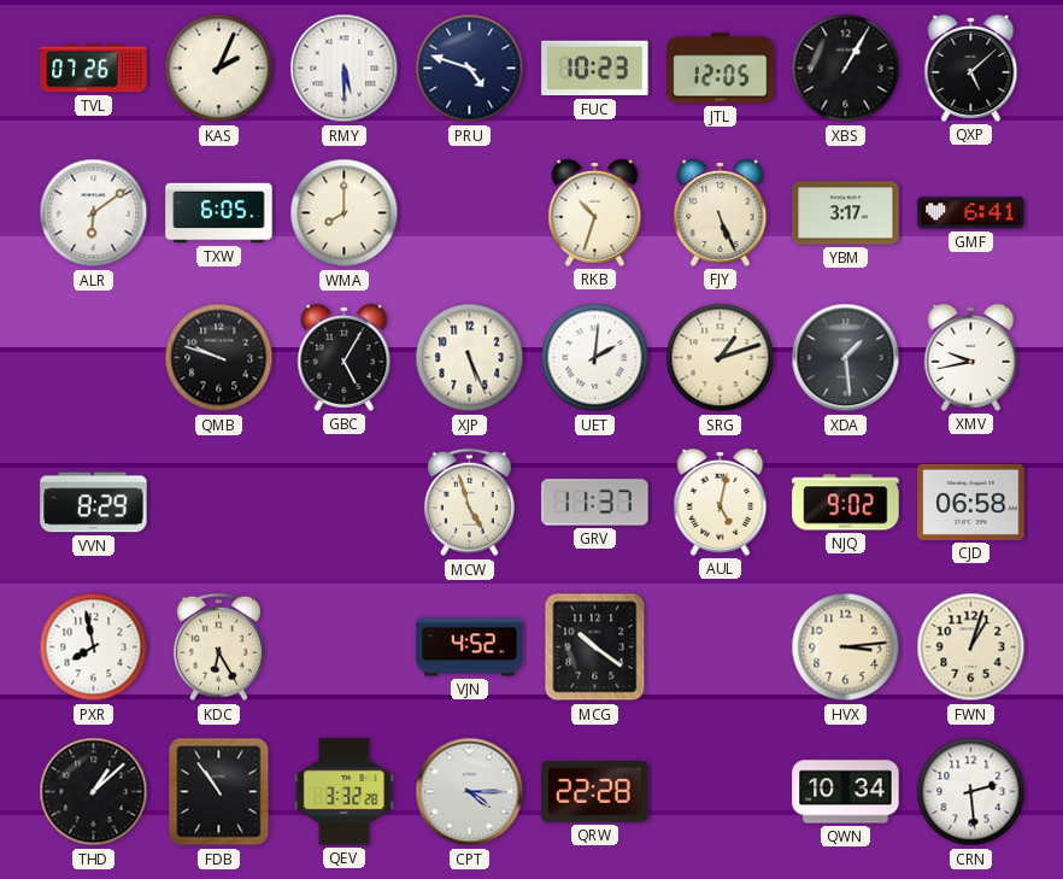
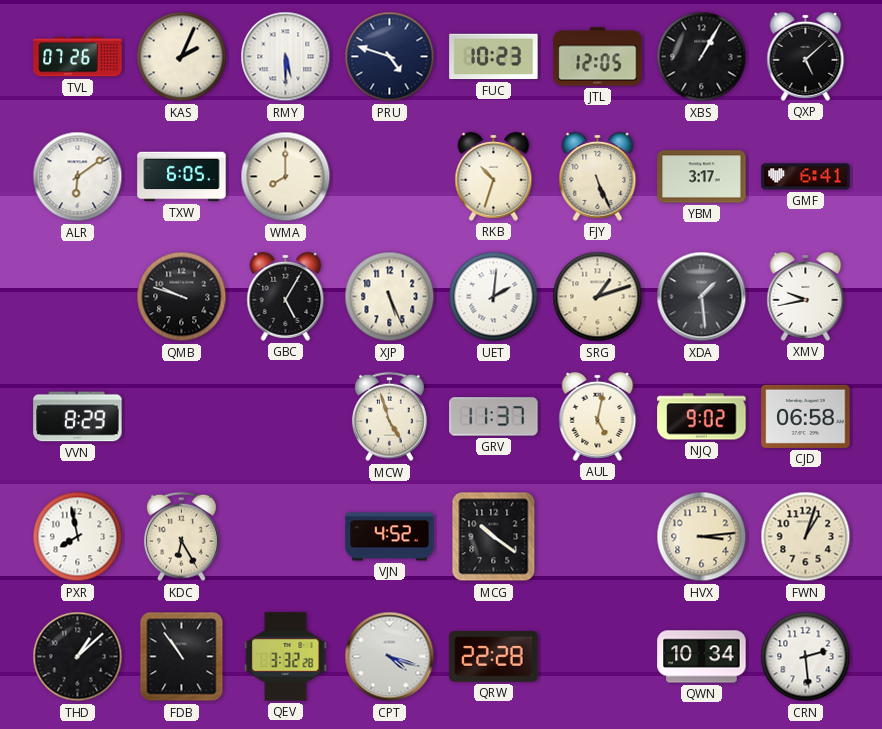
CPT: 4:15 -> 4:18 (390, 657)
